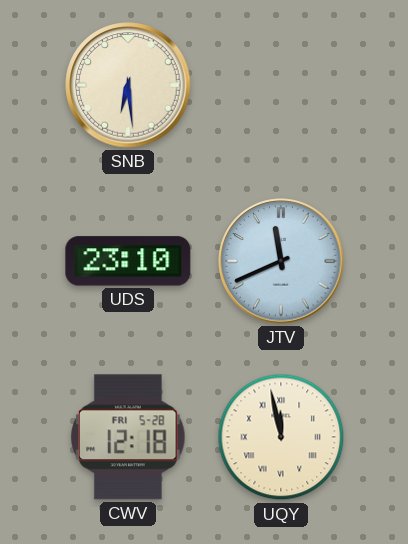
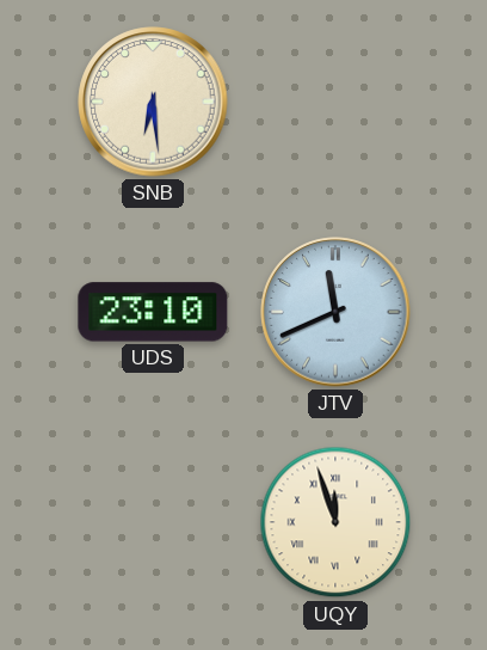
CWV: 12:18 -> none (128, 437)
UQY: 11:58 -> 11:57 (335, 522)
